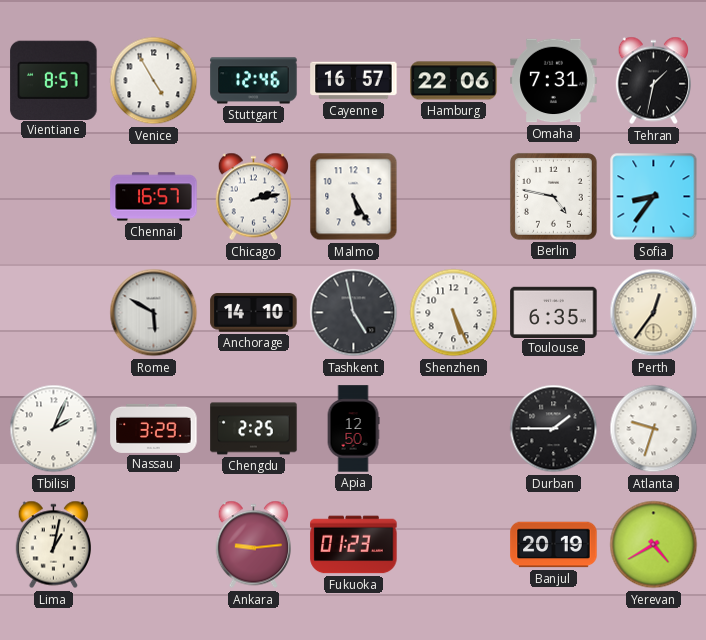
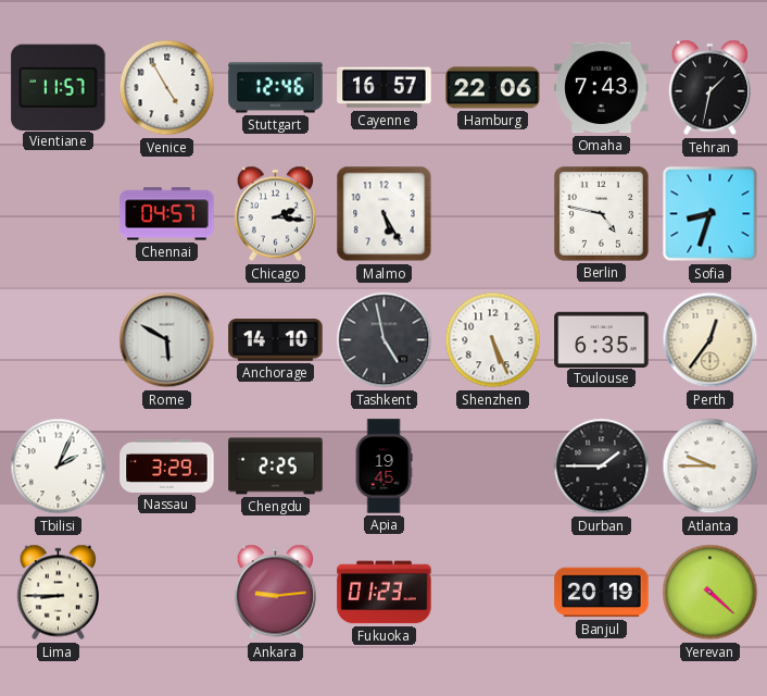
Vientiane: 8:57 -> 11:57 (59, 87)
Omaha: 7:31 -> 7:43 (602, 88)
Chennai: 16:57 -> 04:57 (167, 214)
Chicago: 2:13 -> 2:16 (275, 214)
Sofia: 8:36 -> 8:33 (711, 214)
Apia: 12:50 -> 19:45 (383, 467)
Atlanta: 9:33 -> 9:45 (711, 467)
Lima: 1:02 -> 8:45 (58, 593)
Yerevan: 4:40 -> 4:22 (711, 593)
